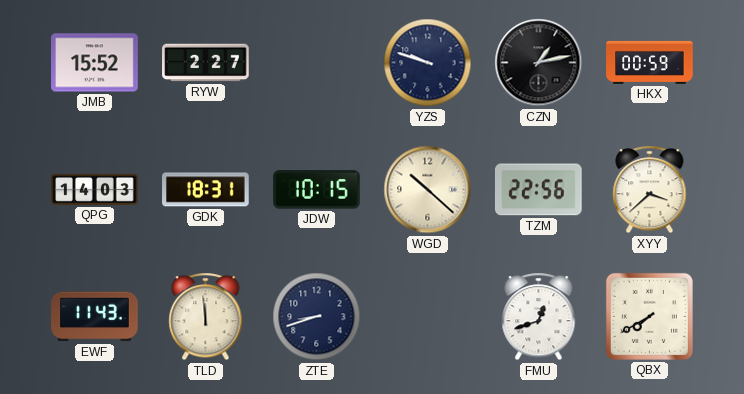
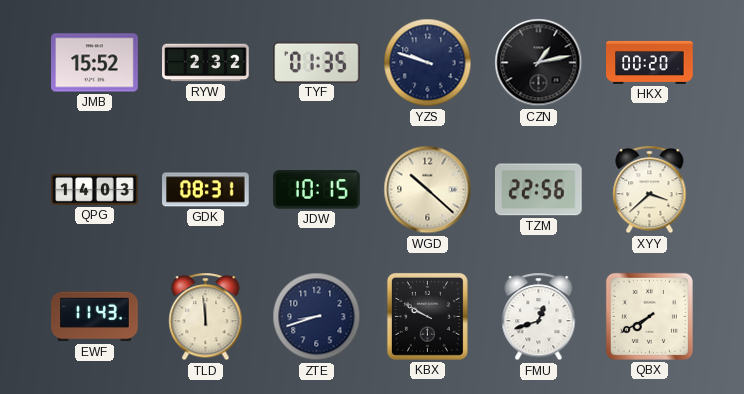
RYW: 2:27 -> 2:32 (206, 63)
TYF: none -> 01:35 (317, 62)
HKX: 00:59 -> 00:20 (650, 62)
GDK: 18:31 -> 08:31 (206, 190)
KBX: none -> 9:50 (427, 316)
